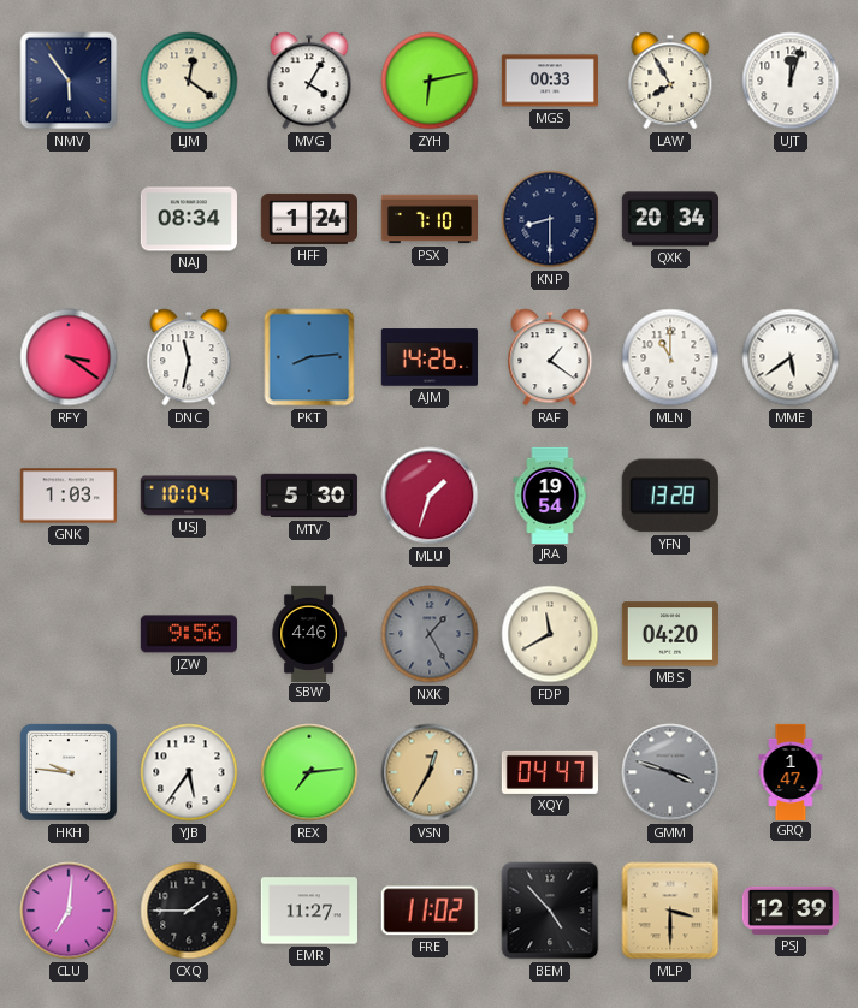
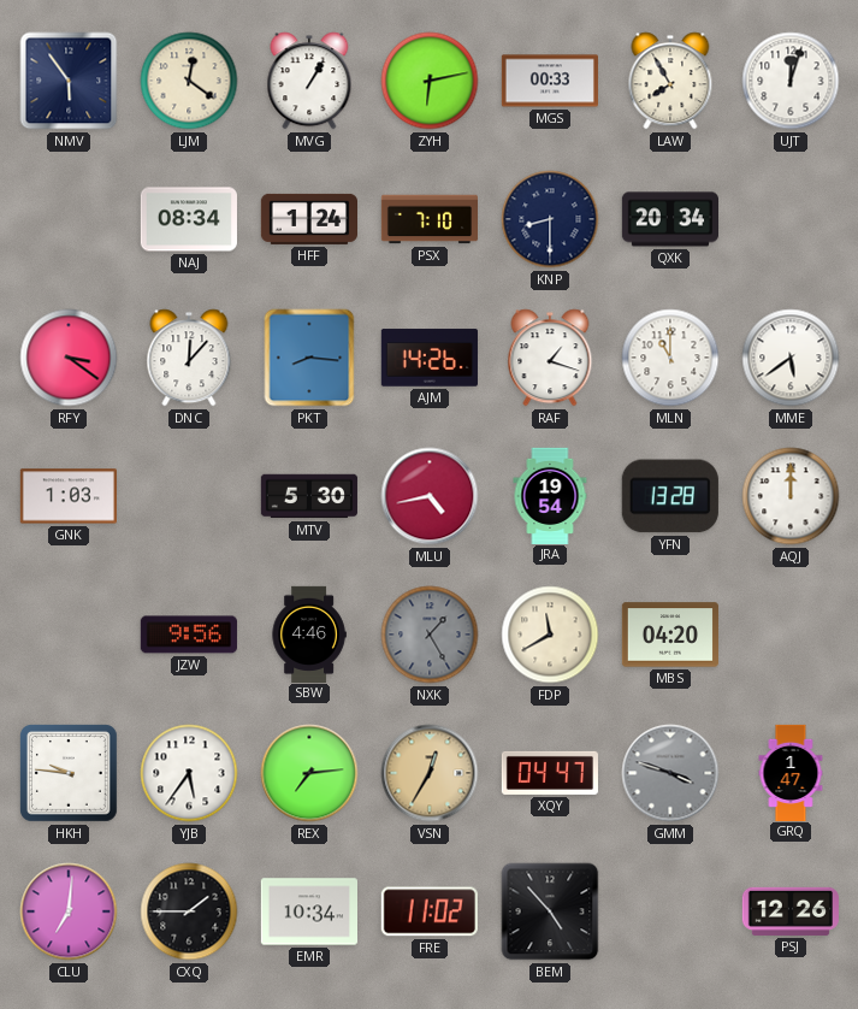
MVG: 4:05 -> 1:05 (309, 81)
DNC: 11:32 -> 12:07 (189, 358)
PKT: 8:14 -> 8:16 (309, 358)
RAF: 1:21 -> 1:18 (550, 358)
USJ: 10:04 -> none (189, 496)
MLU: 1:33 -> 4:43 (430, 496)
AQJ: none -> 12:00 (791, 496)
EMR: 11:27 -> 10:34 (308, 911)
MLP: 3:30 -> none (670, 911)
PSJ: 12:39 -> 12:26 (791, 911)
